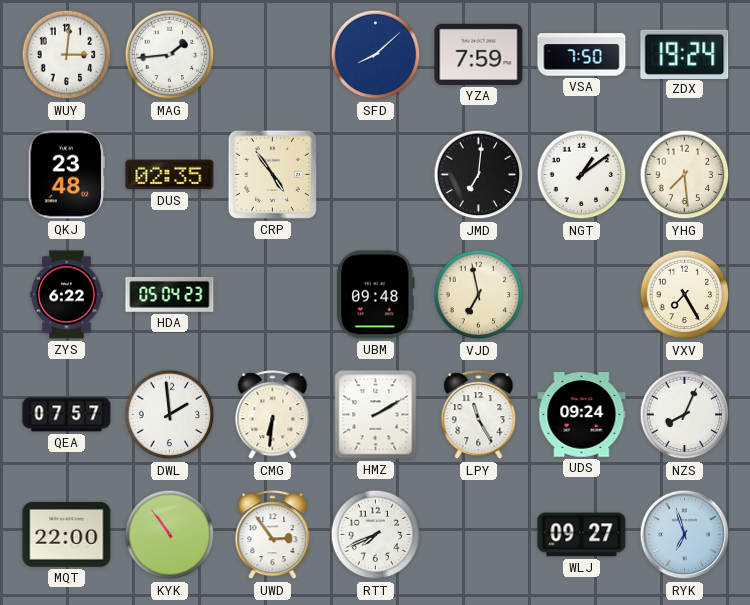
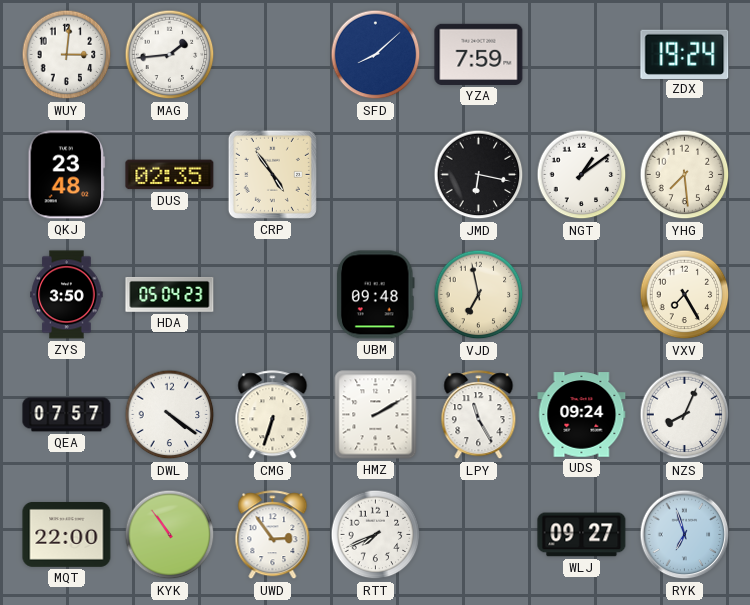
VSA: 7:50 -> none (582, 55)
JMD: 7:01 -> 6:17 (479, 175)
ZYS: 6:22 -> 3:50 (67, 295)
DWL: 1:59 -> 4:21 (170, 415)
CMG: 6:31 -> 6:33 (273, 415)
